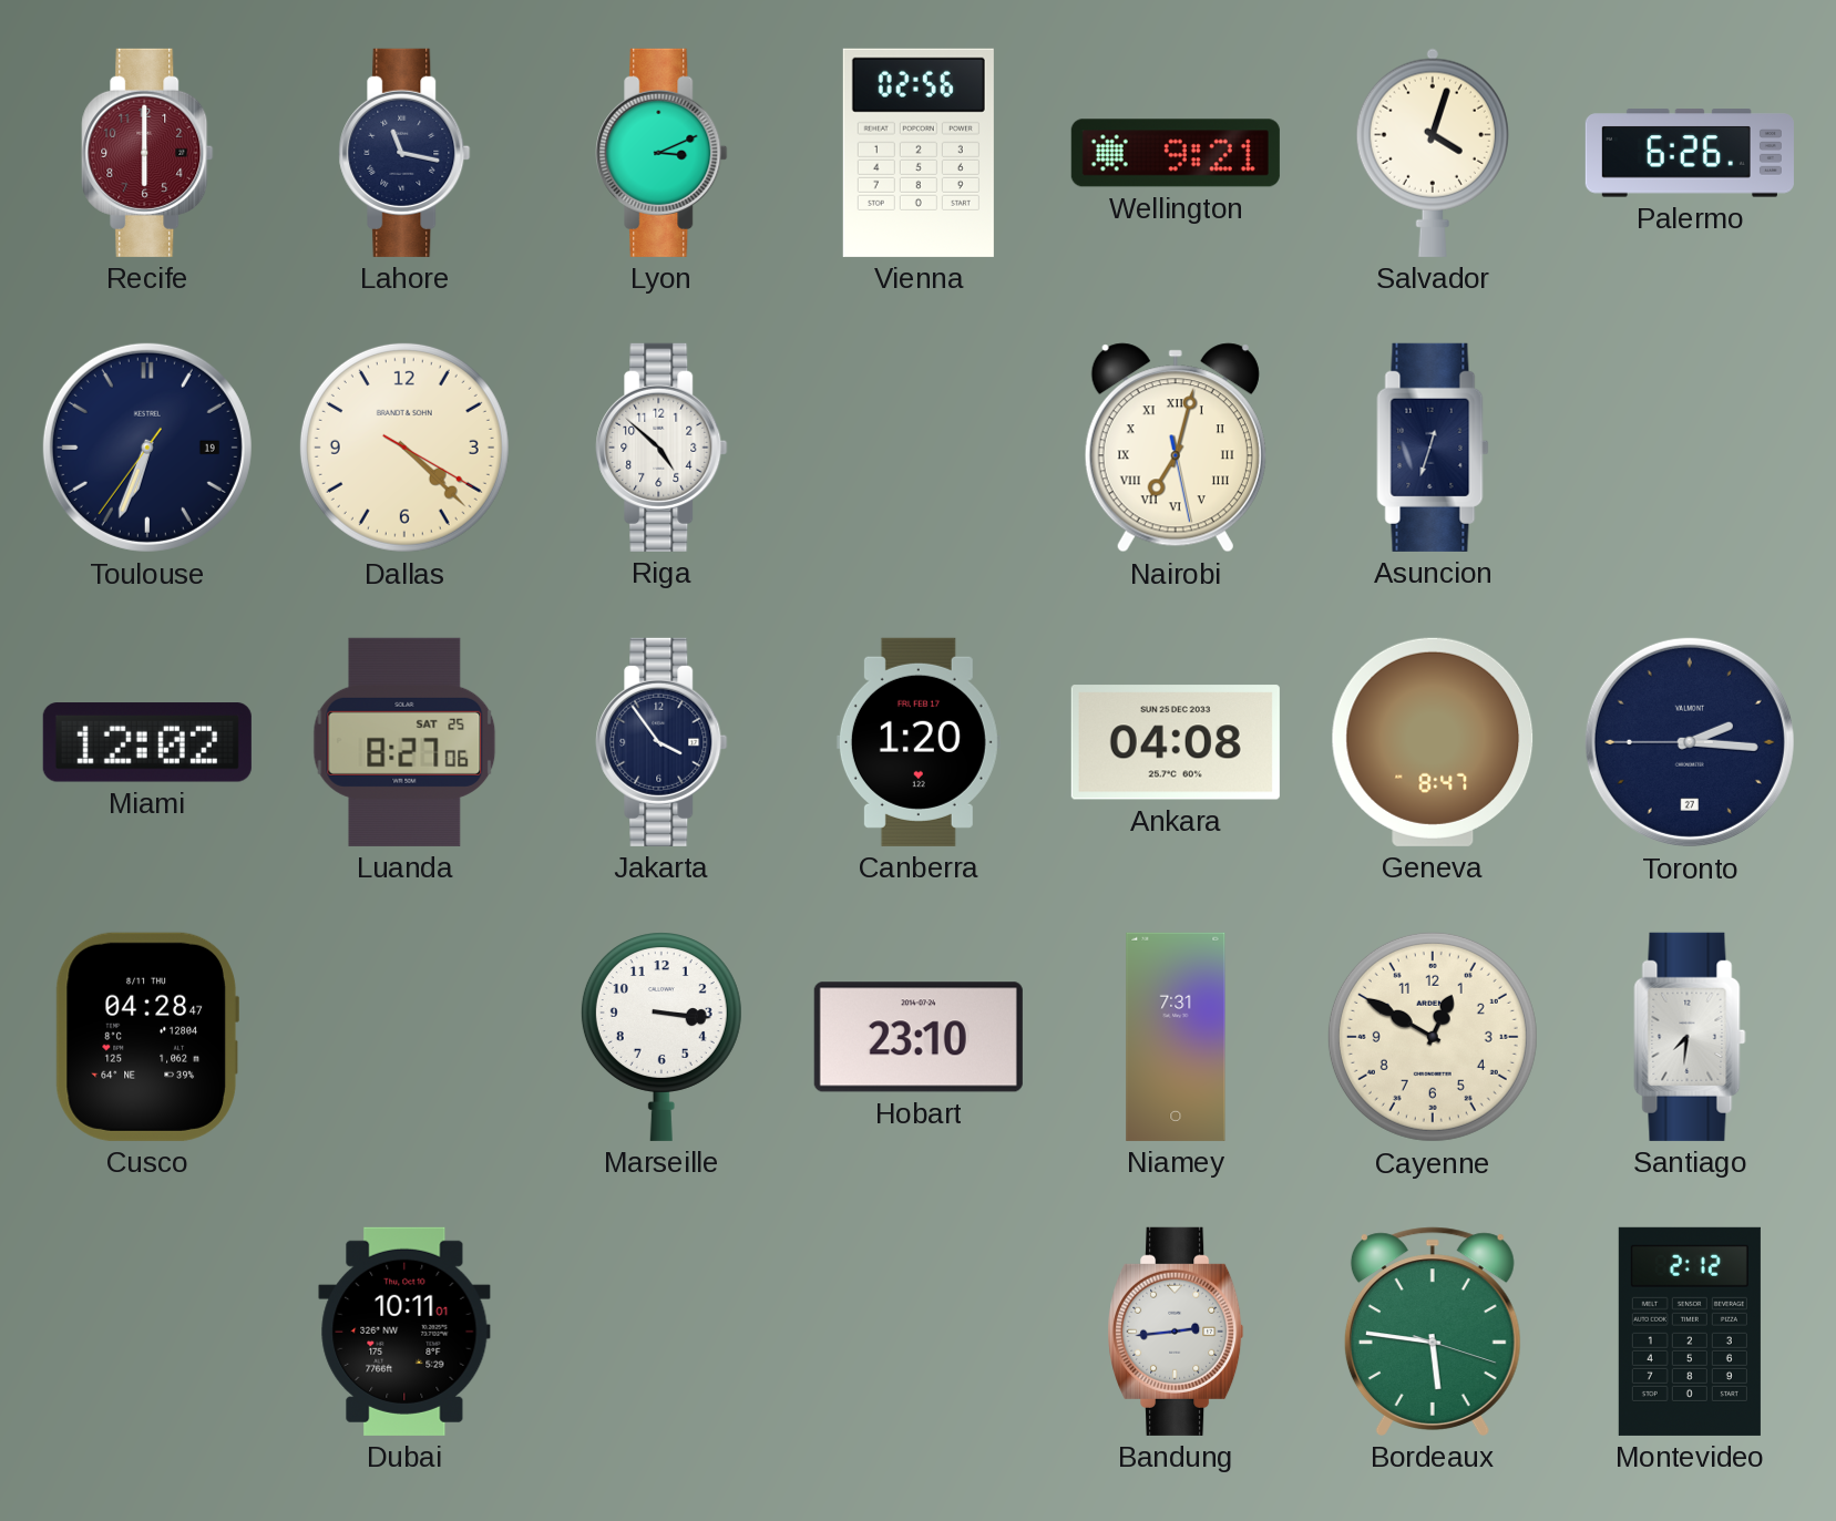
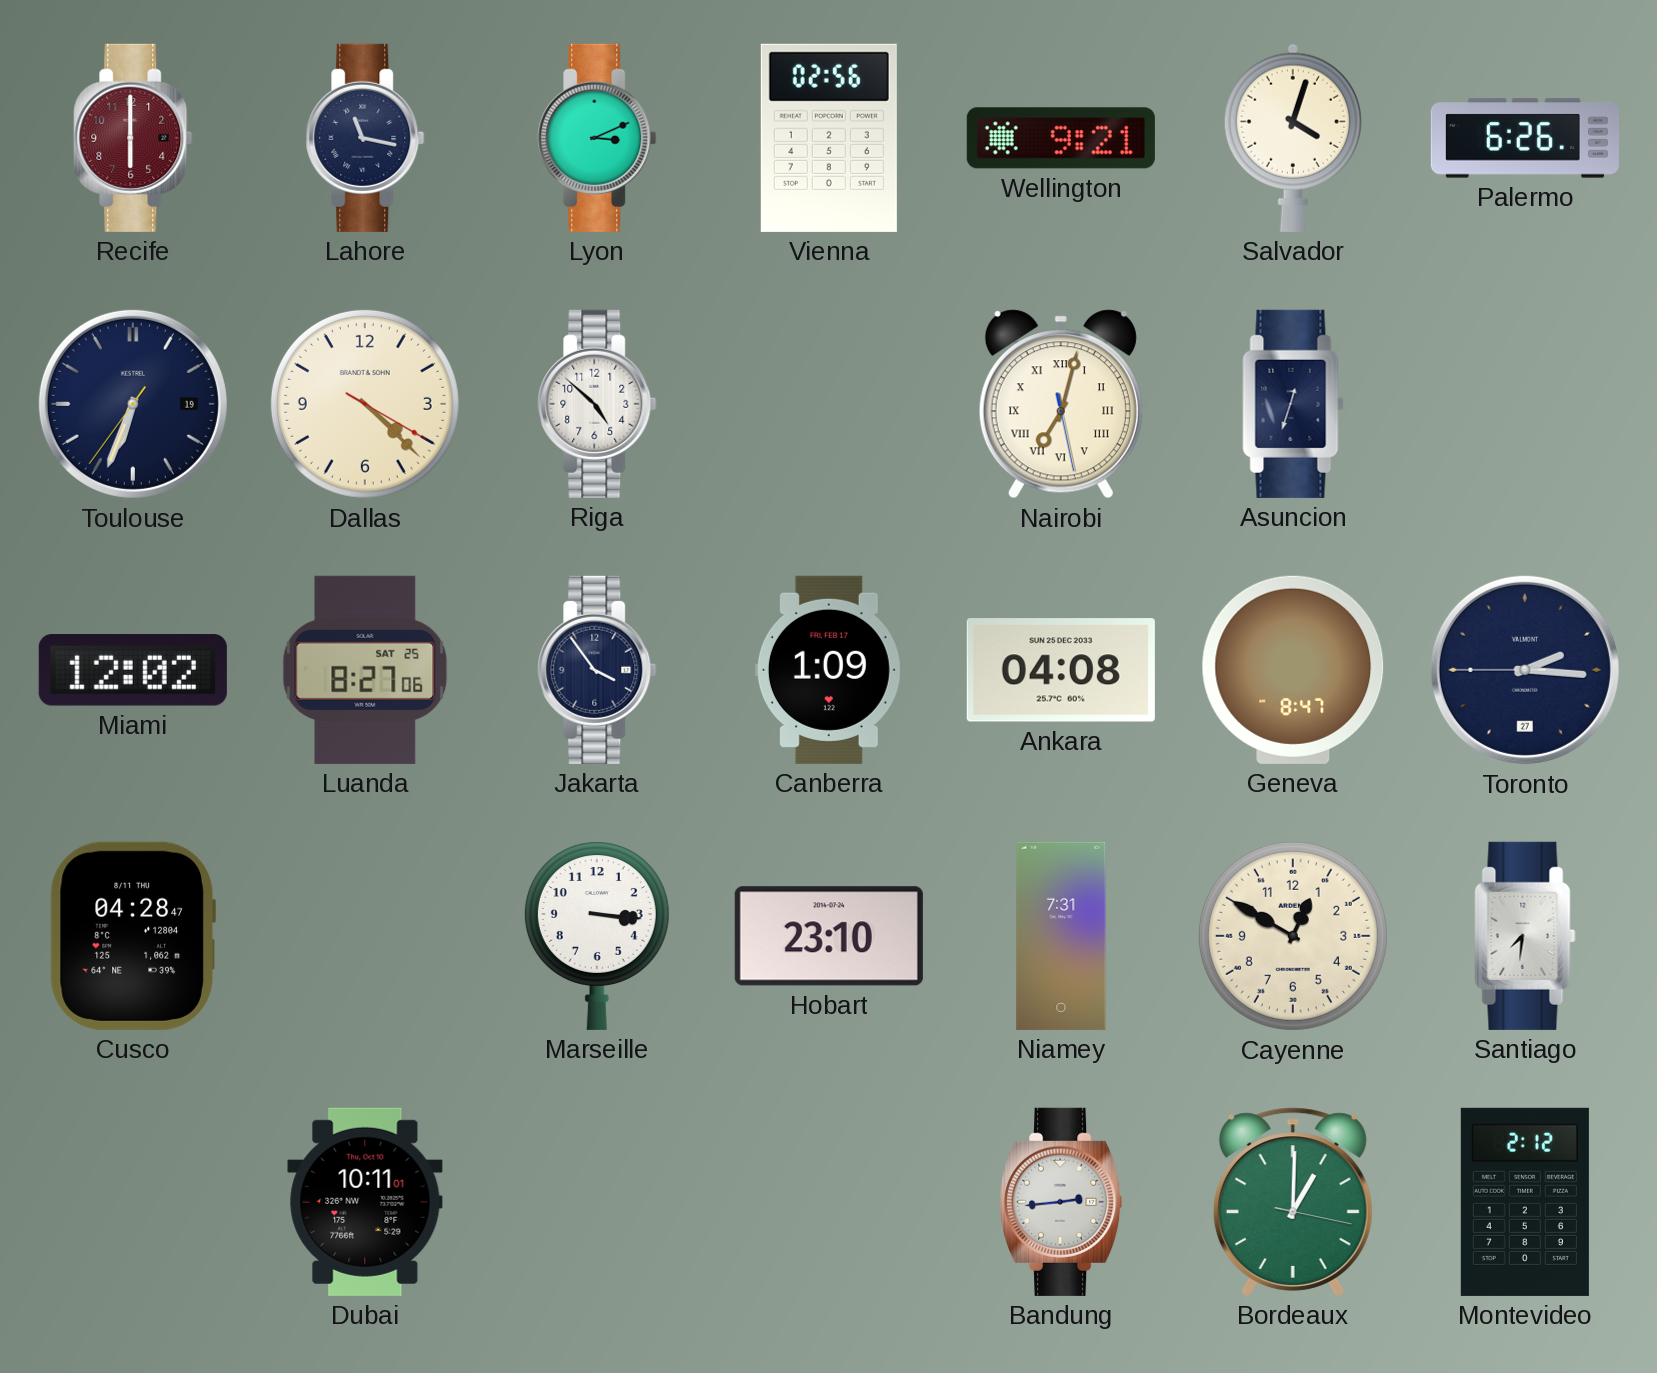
Canberra: 1:20 -> 1:09 (829, 670)
Bordeaux: 5:46 -> 1:00 (1293, 1202)
